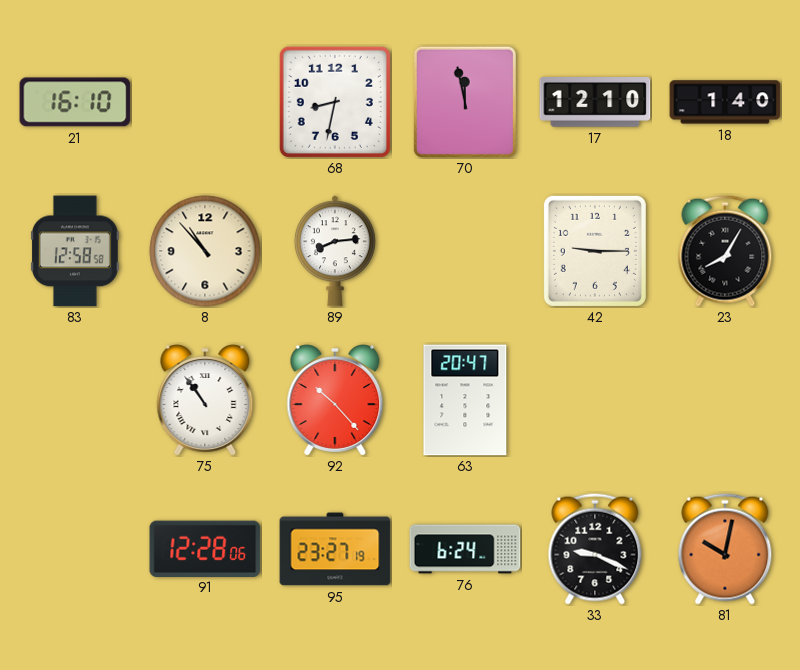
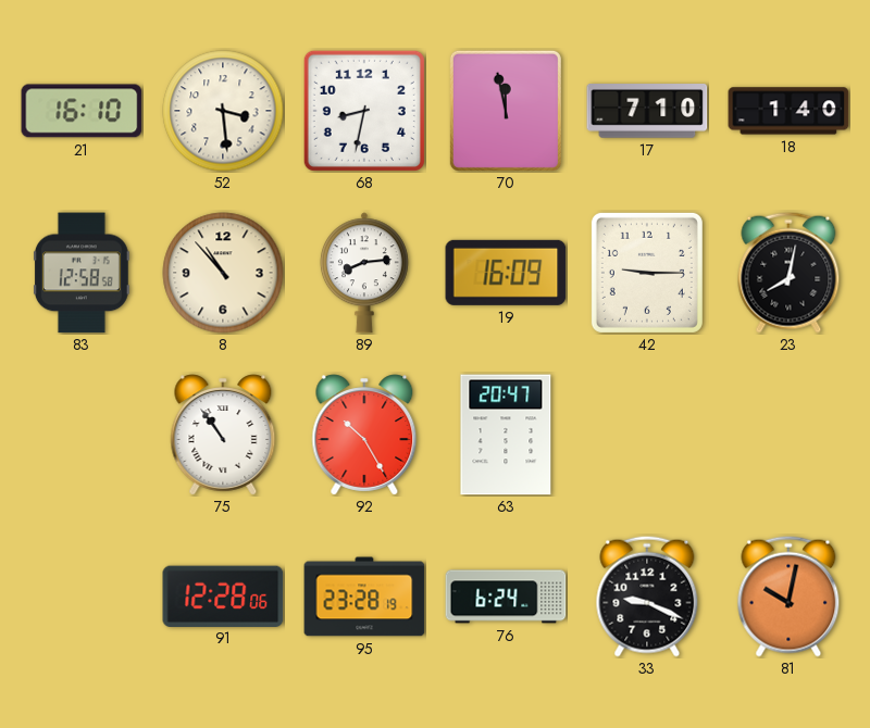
52: none -> 3:29 (223, 111)
17: 12:10 -> 7:10 (647, 112)
19: none -> 16:09 (506, 273)
23: 8:05 -> 8:02 (788, 273)
92: 10:23 -> 10:25 (364, 435)
95: 23:27 -> 23:28 (364, 597)
